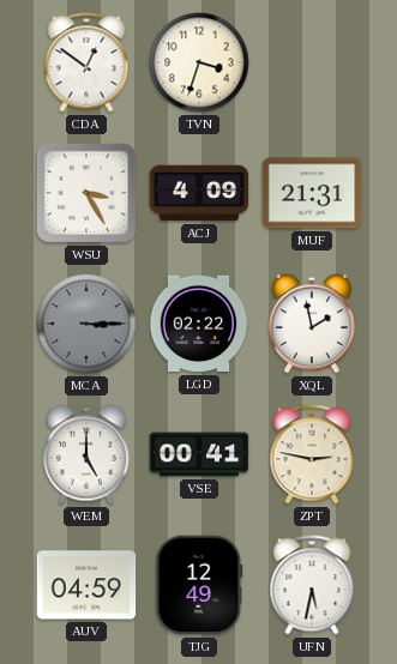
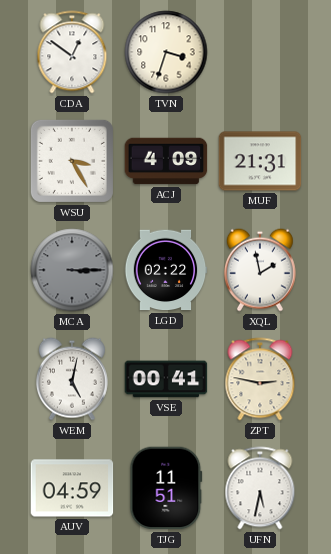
WEM: 5:00 -> 5:02 (72, 379)
TJG: 12:49 -> 11:51 (166, 488)
